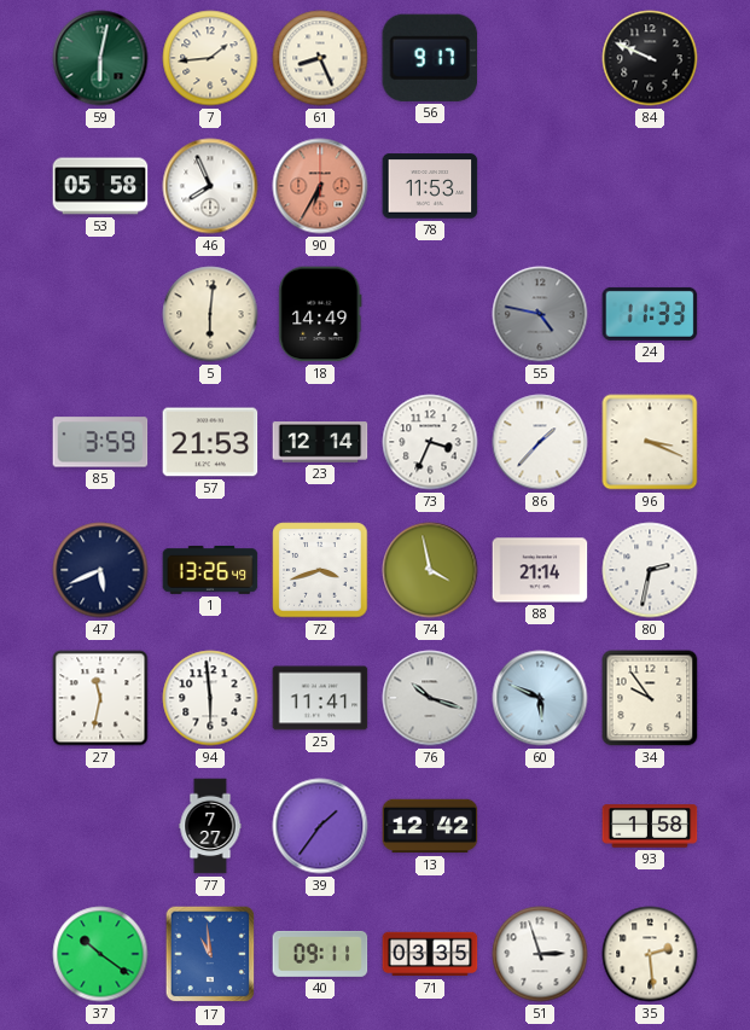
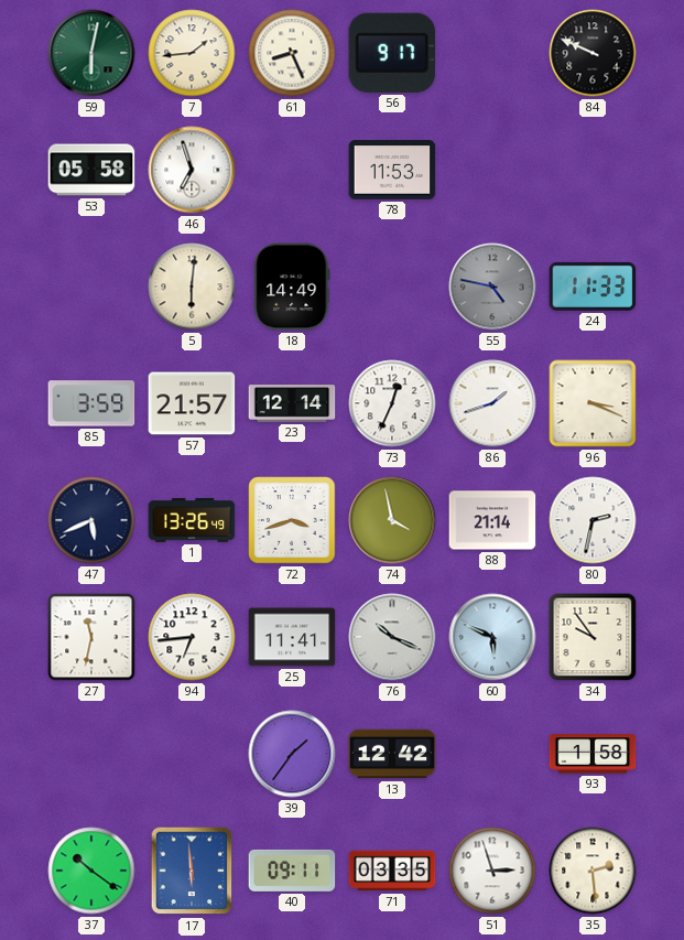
46: 7:56 -> 6:57 (192, 170)
90: 6:35 -> none (320, 186)
57: 21:53 -> 21:57 (192, 403)
73: 3:34 -> 12:34 (392, 403)
86: 1:37 -> 1:42 (492, 403)
94: 5:59 -> 6:44 (192, 637)
76: 10:18 -> 10:19 (392, 637)
77: 7:27 -> none (210, 826)
17: 10:59 -> 5:59 (192, 871)
